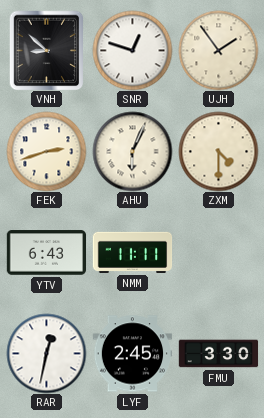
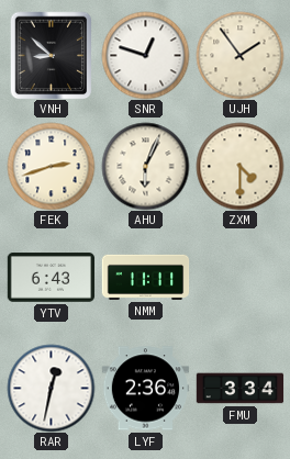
LYF: 2:45 -> 2:36 (145, 389)
FMU: 3:30 -> 3:34 (239, 389)
